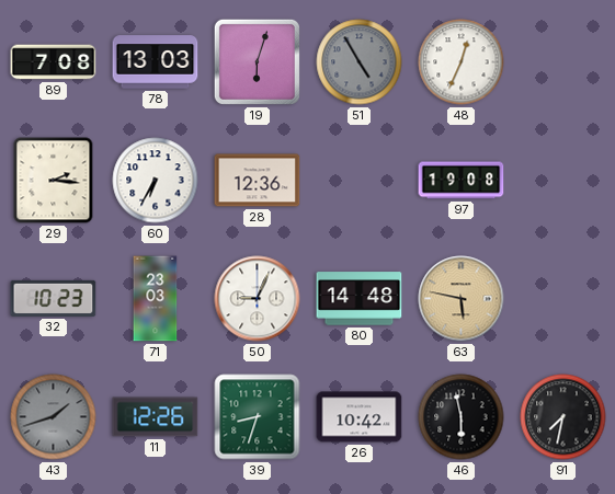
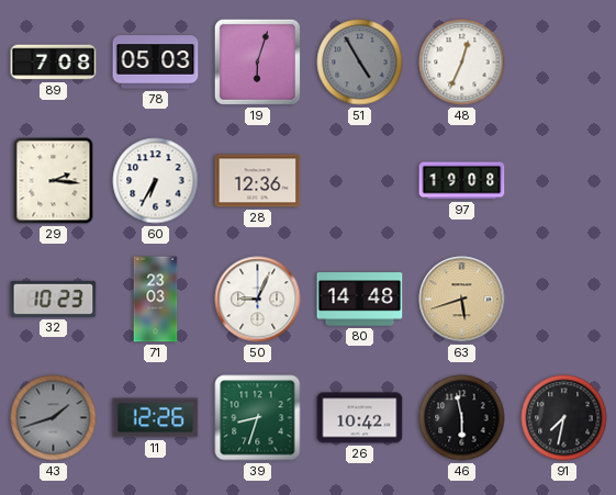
78: 13:03 -> 05:03 (156, 63)
63: 5:47 -> 5:42 (462, 300)
